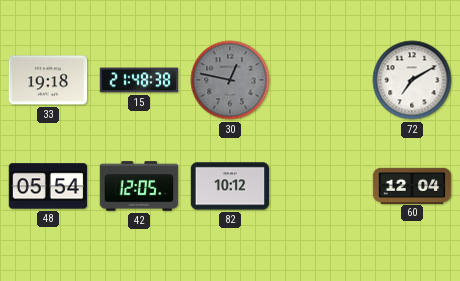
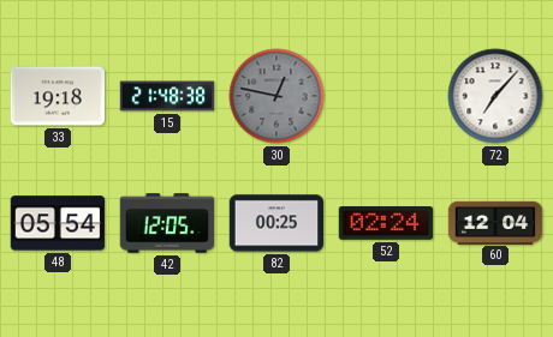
72: 7:10 -> 7:07 (495, 96)
82: 10:12 -> 00:25 (276, 223)
52: none -> 02:24 (386, 224)
